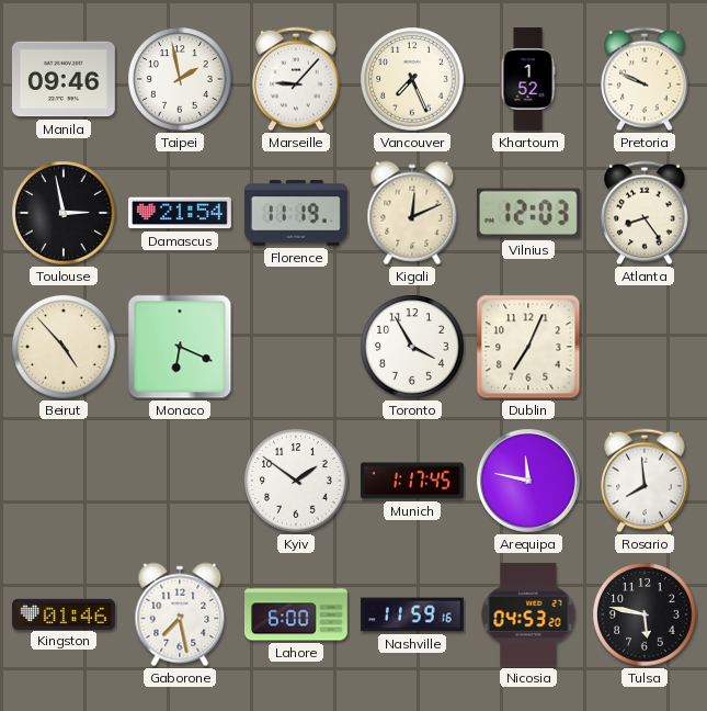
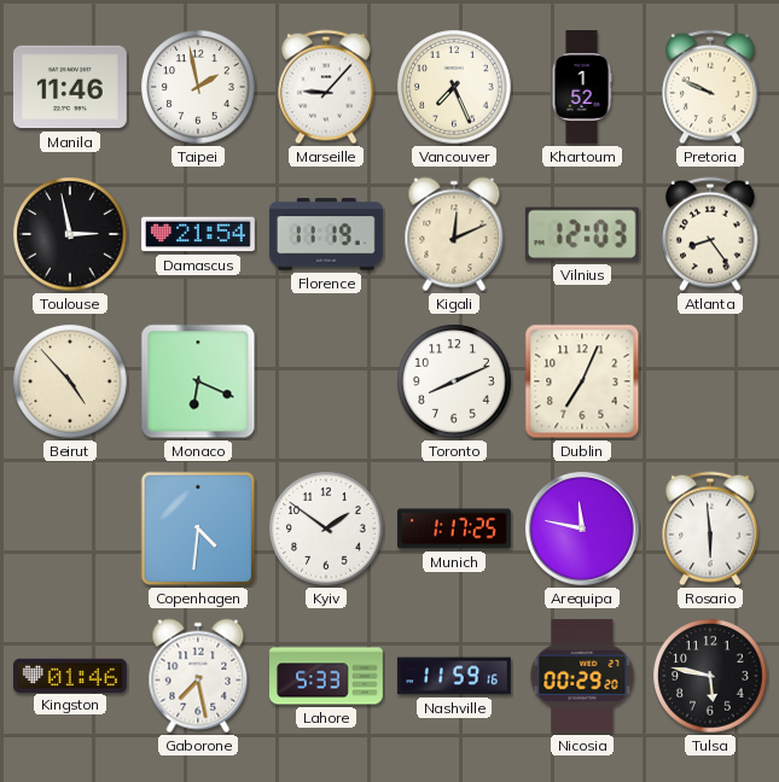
Manila: 09:46 -> 11:46 (70, 87)
Toronto: 3:55 -> 8:11 (454, 381)
Copenhagen: none -> 4:31 (198, 529)
Munich: 1:17:45 -> 1:17:25 (455, 529)
Rosario: 7:59 -> 5:59 (710, 529)
Lahore: 6:00 -> 5:33 (327, 676)
Nicosia: 04:53 -> 00:29 (582, 676)
